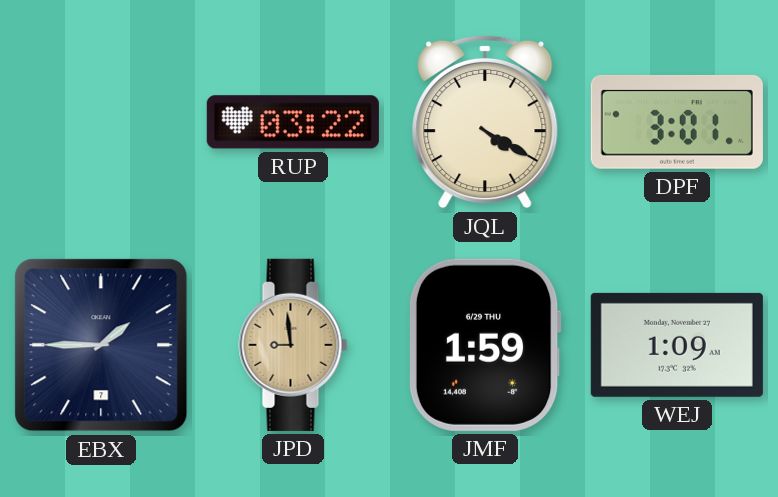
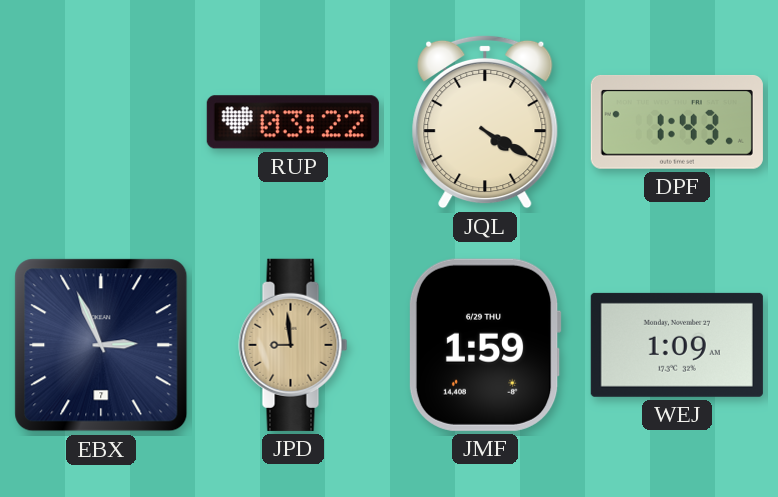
DPF: 3:01 -> 1:43 (677, 122)
EBX: 1:45 -> 2:56 (101, 345)
